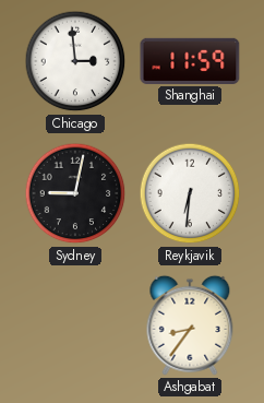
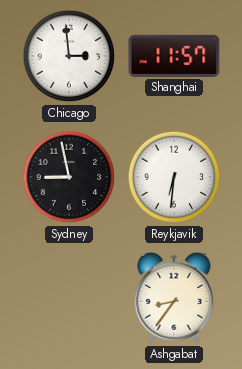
Shanghai: 11:59 -> 11:57 (174, 56)
Sydney: 9:02 -> 8:58 (69, 177)
